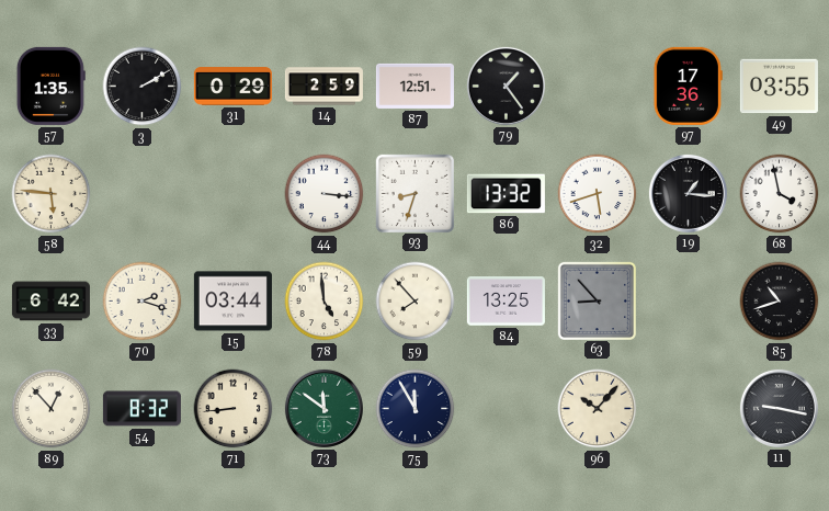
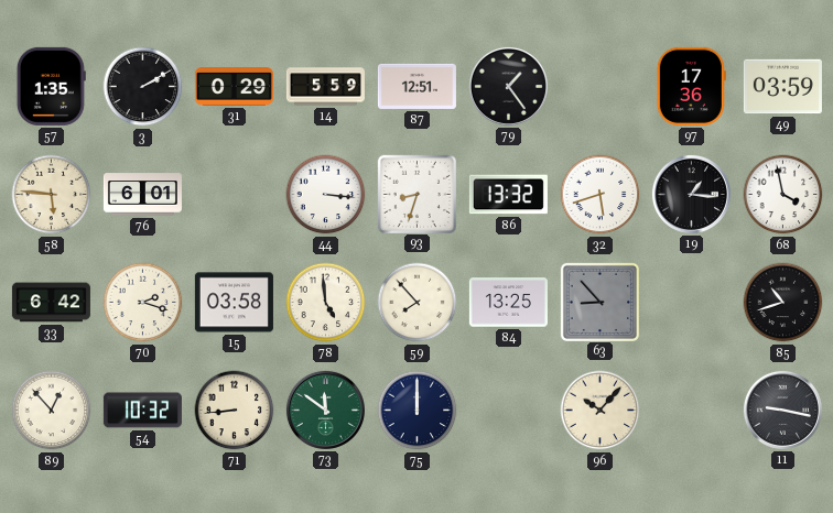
14: 2:59 -> 5:59 (325, 87)
49: 03:55 -> 03:59 (782, 87)
76: none -> 6:01 (142, 195)
15: 03:44 -> 03:58 (234, 303)
54: 8:32 -> 10:32 (142, 411)
75: 11:55 -> 12:00 (418, 411)
